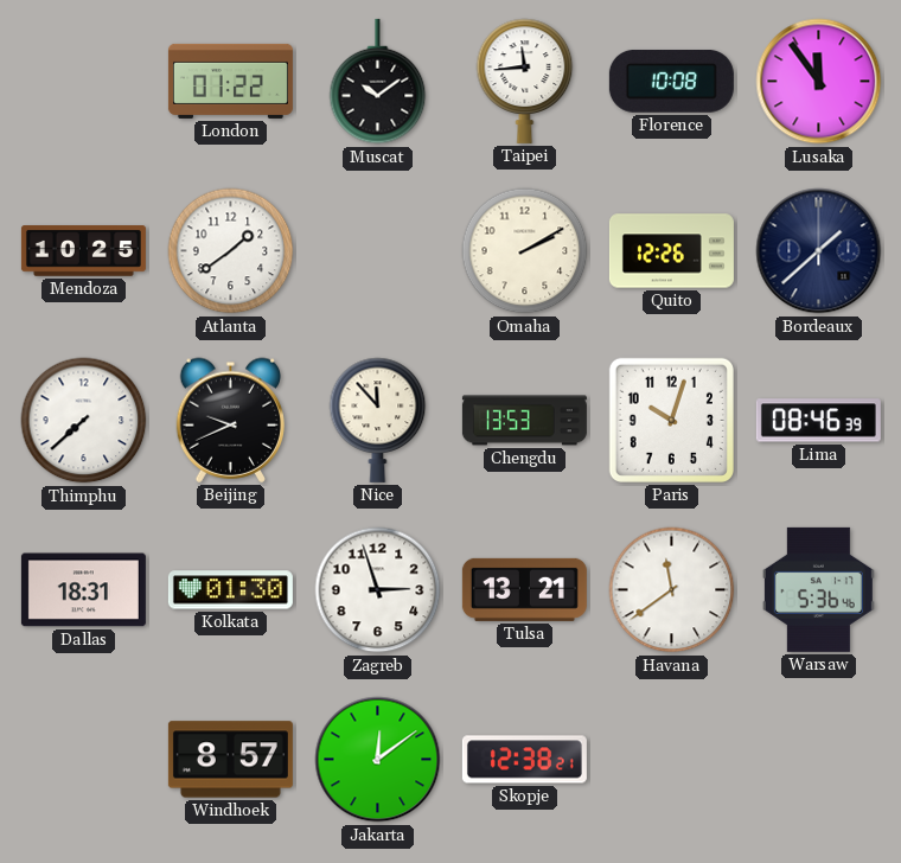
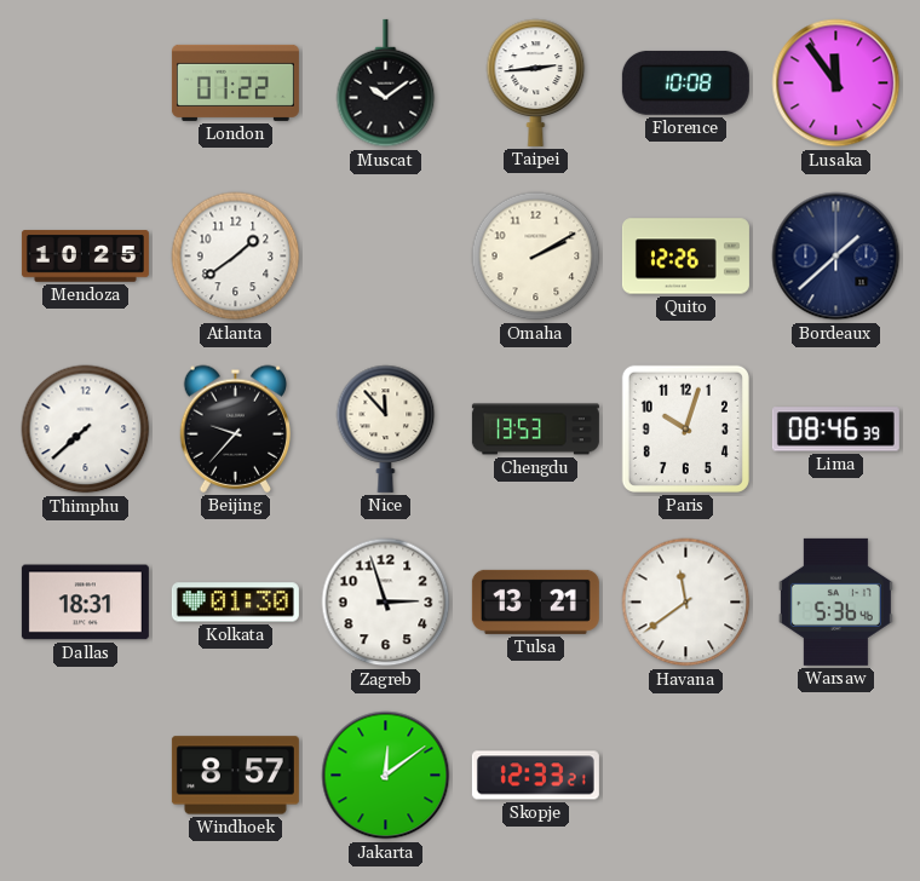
Taipei: 11:44 -> 2:44 (536, 82)
Beijing: 9:41 -> 9:37 (236, 428)
Skopje: 12:38 -> 12:33 (535, 776)
